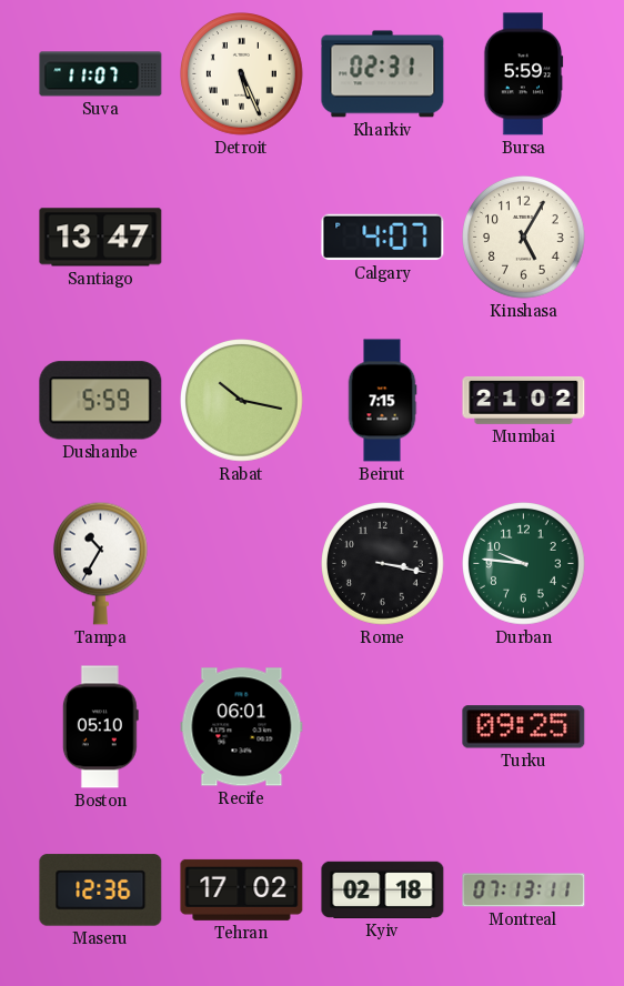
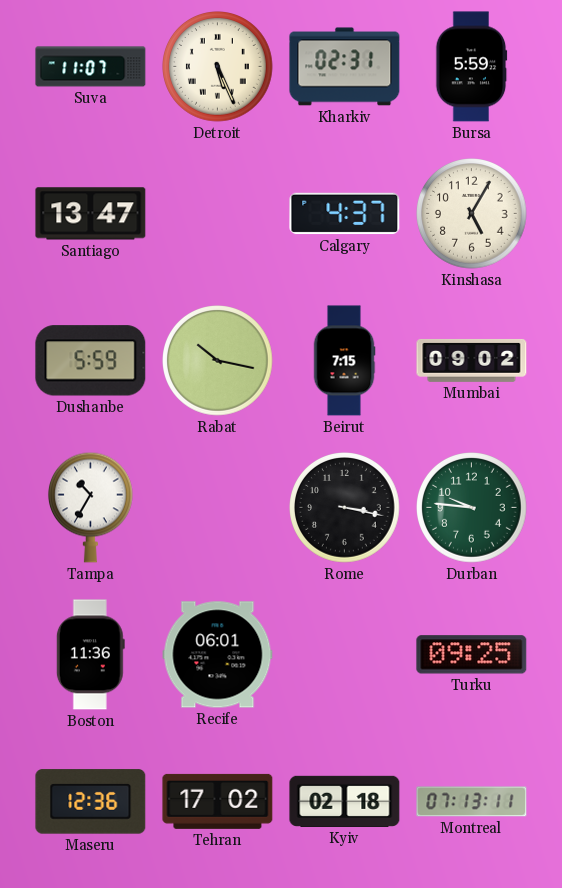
Calgary: 4:07 -> 4:37 (345, 214)
Mumbai: 21:02 -> 09:02 (472, 360)
Boston: 05:10 -> 11:36 (90, 655)
